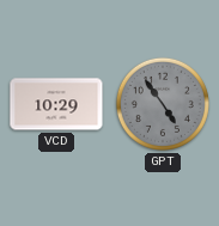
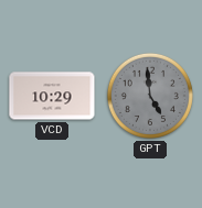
GPT: 4:54 -> 4:59 (150, 96)
